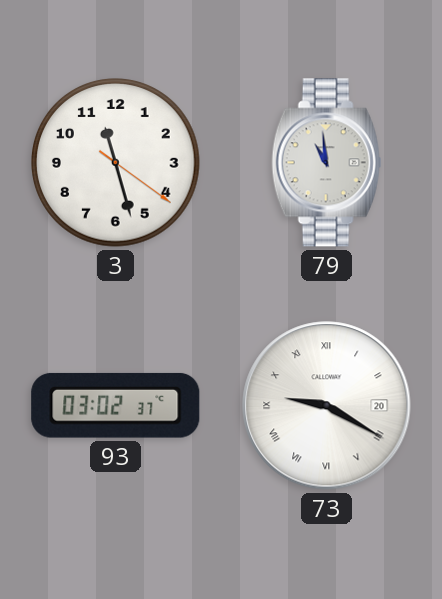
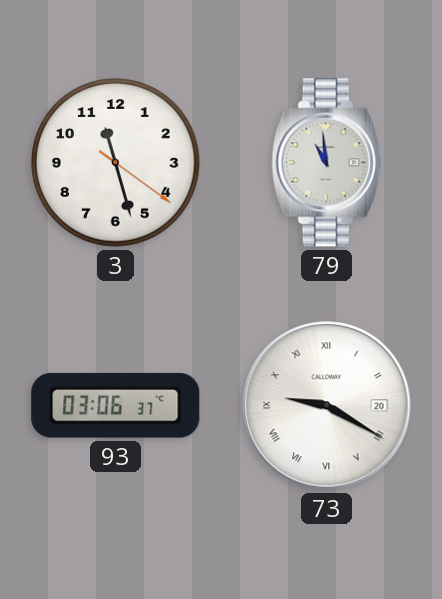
93: 03:02 -> 03:06 (116, 405)
